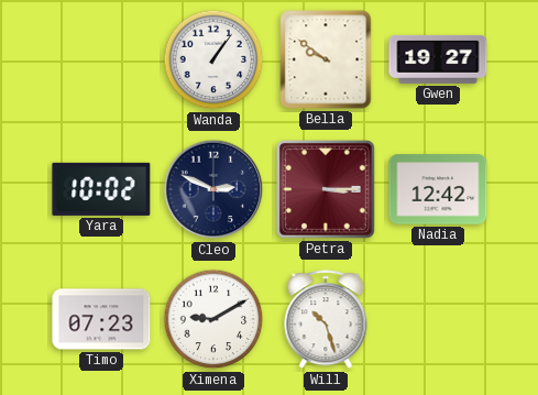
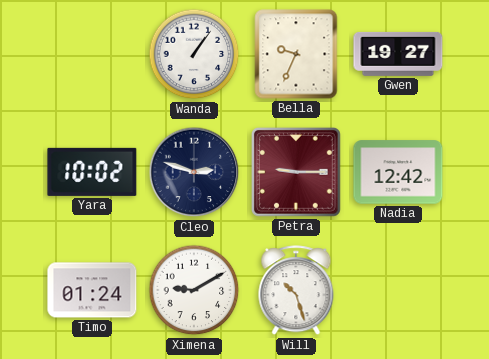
Bella: 9:51 -> 9:34 (296, 54)
Cleo: 2:49 -> 2:48 (194, 172)
Petra: 3:15 -> 9:15 (296, 172)
Timo: 07:23 -> 01:24 (92, 290)
